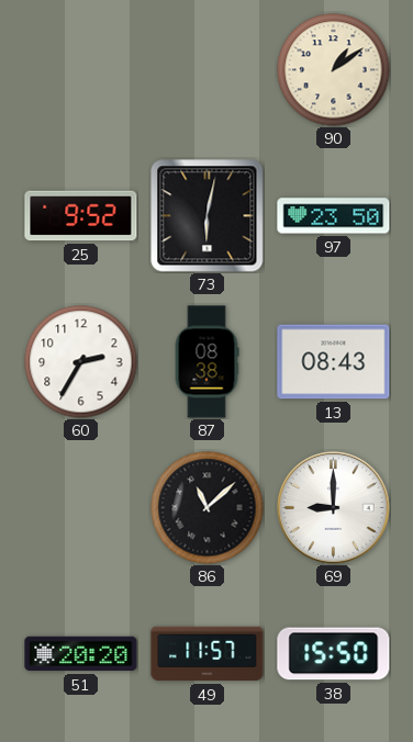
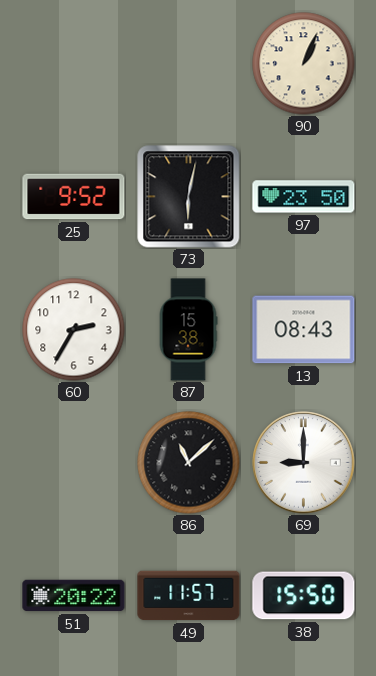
90: 1:09 -> 1:04 (304, 64)
87: 08:38 -> 15:38 (188, 330)
51: 20:20 -> 20:22 (74, 596)
